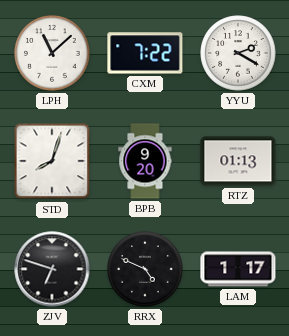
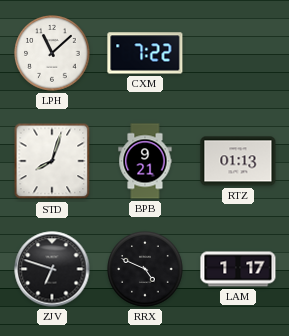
YYU: 2:20 -> none (238, 53)
BPB: 9:20 -> 9:21 (145, 161)
